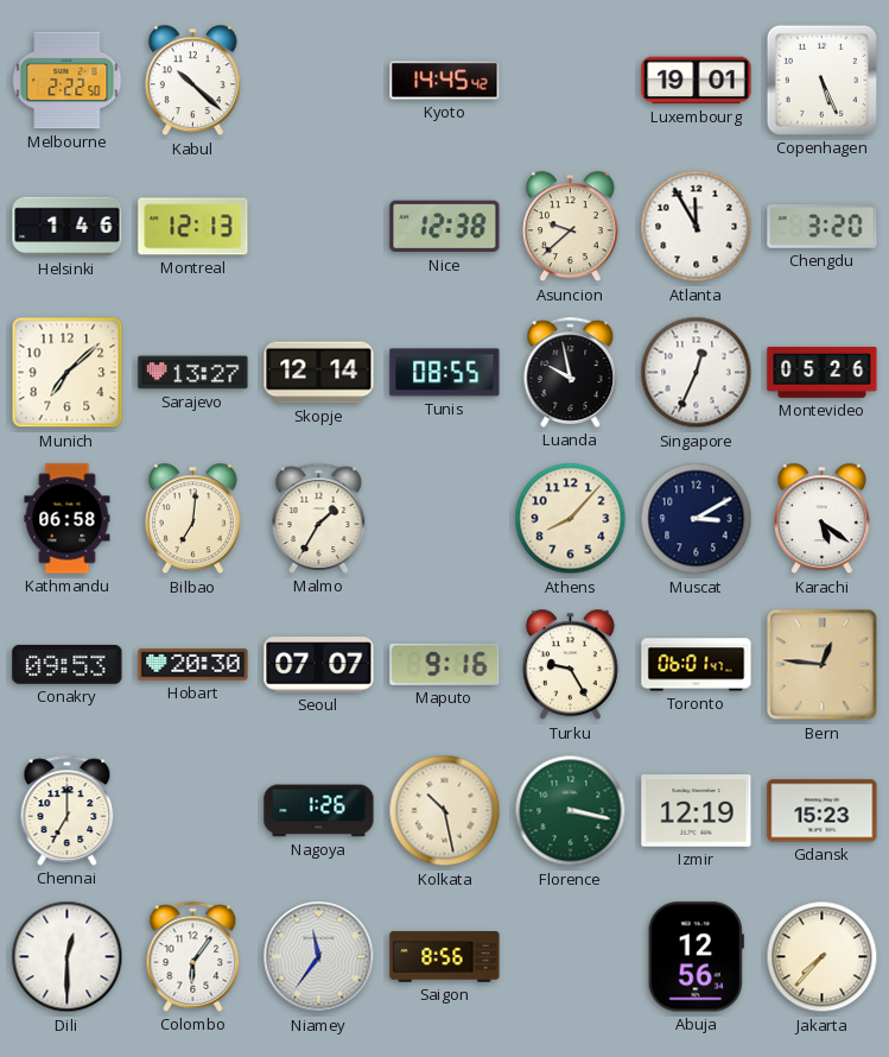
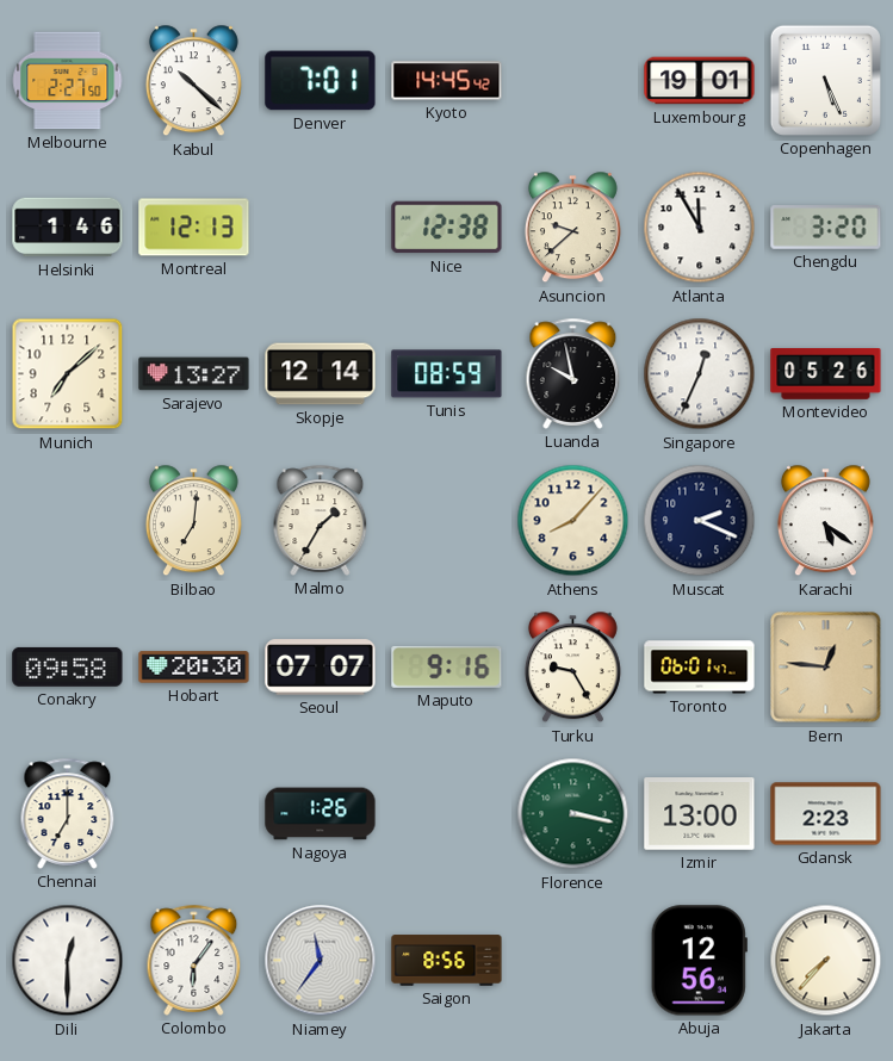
Melbourne: 2:22 -> 2:27 (68, 81)
Denver: none -> 7:01 (321, 81)
Tunis: 08:55 -> 08:59 (447, 374)
Kathmandu: 06:58 -> none (68, 519)
Muscat: 3:10 -> 2:19 (700, 521)
Conakry: 09:53 -> 09:58 (68, 666)
Kolkata: 10:28 -> none (445, 811)
Izmir: 12:19 -> 13:00 (700, 814)
Gdansk: 15:23 -> 2:23 (826, 814)
